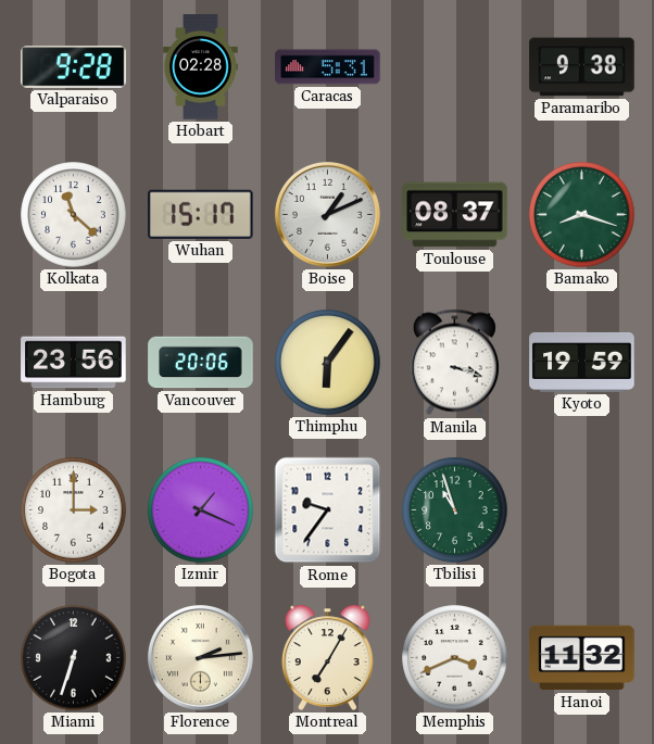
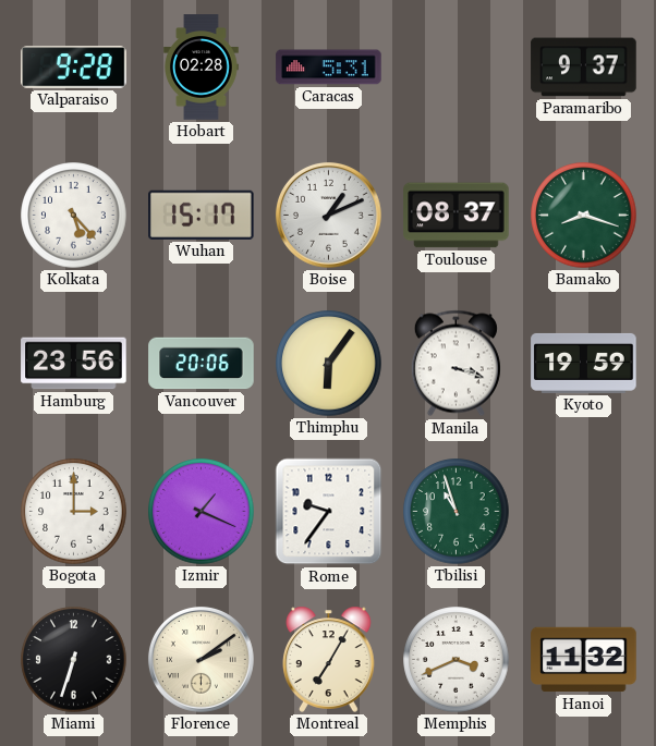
Paramaribo: 9:38 -> 9:37 (584, 68)
Kolkata: 11:22 -> 5:23 (74, 216)
Florence: 2:14 -> 2:09 (201, 659)
